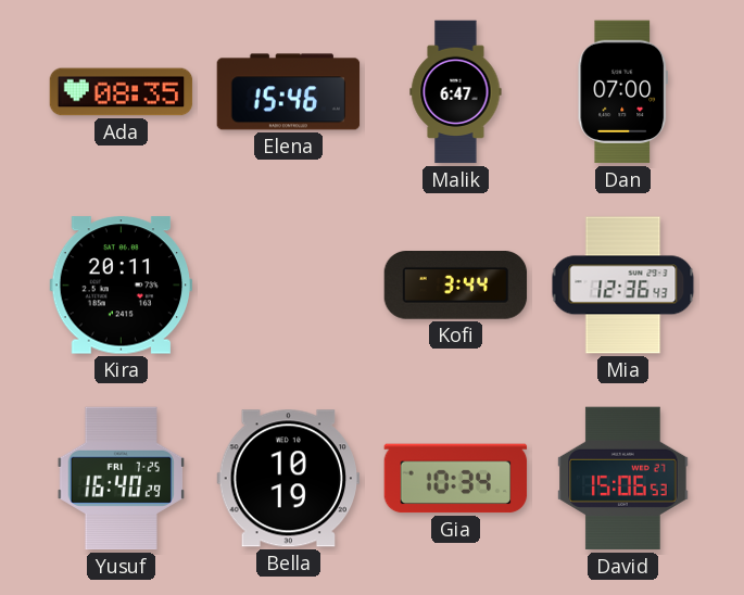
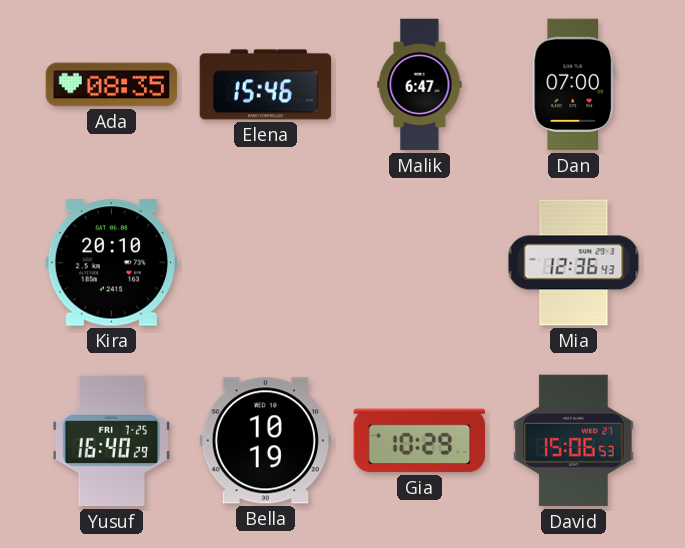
Kira: 20:11 -> 20:10 (112, 263)
Kofi: 3:44 -> none (456, 286)
Gia: 10:34 -> 10:29 (420, 441)
